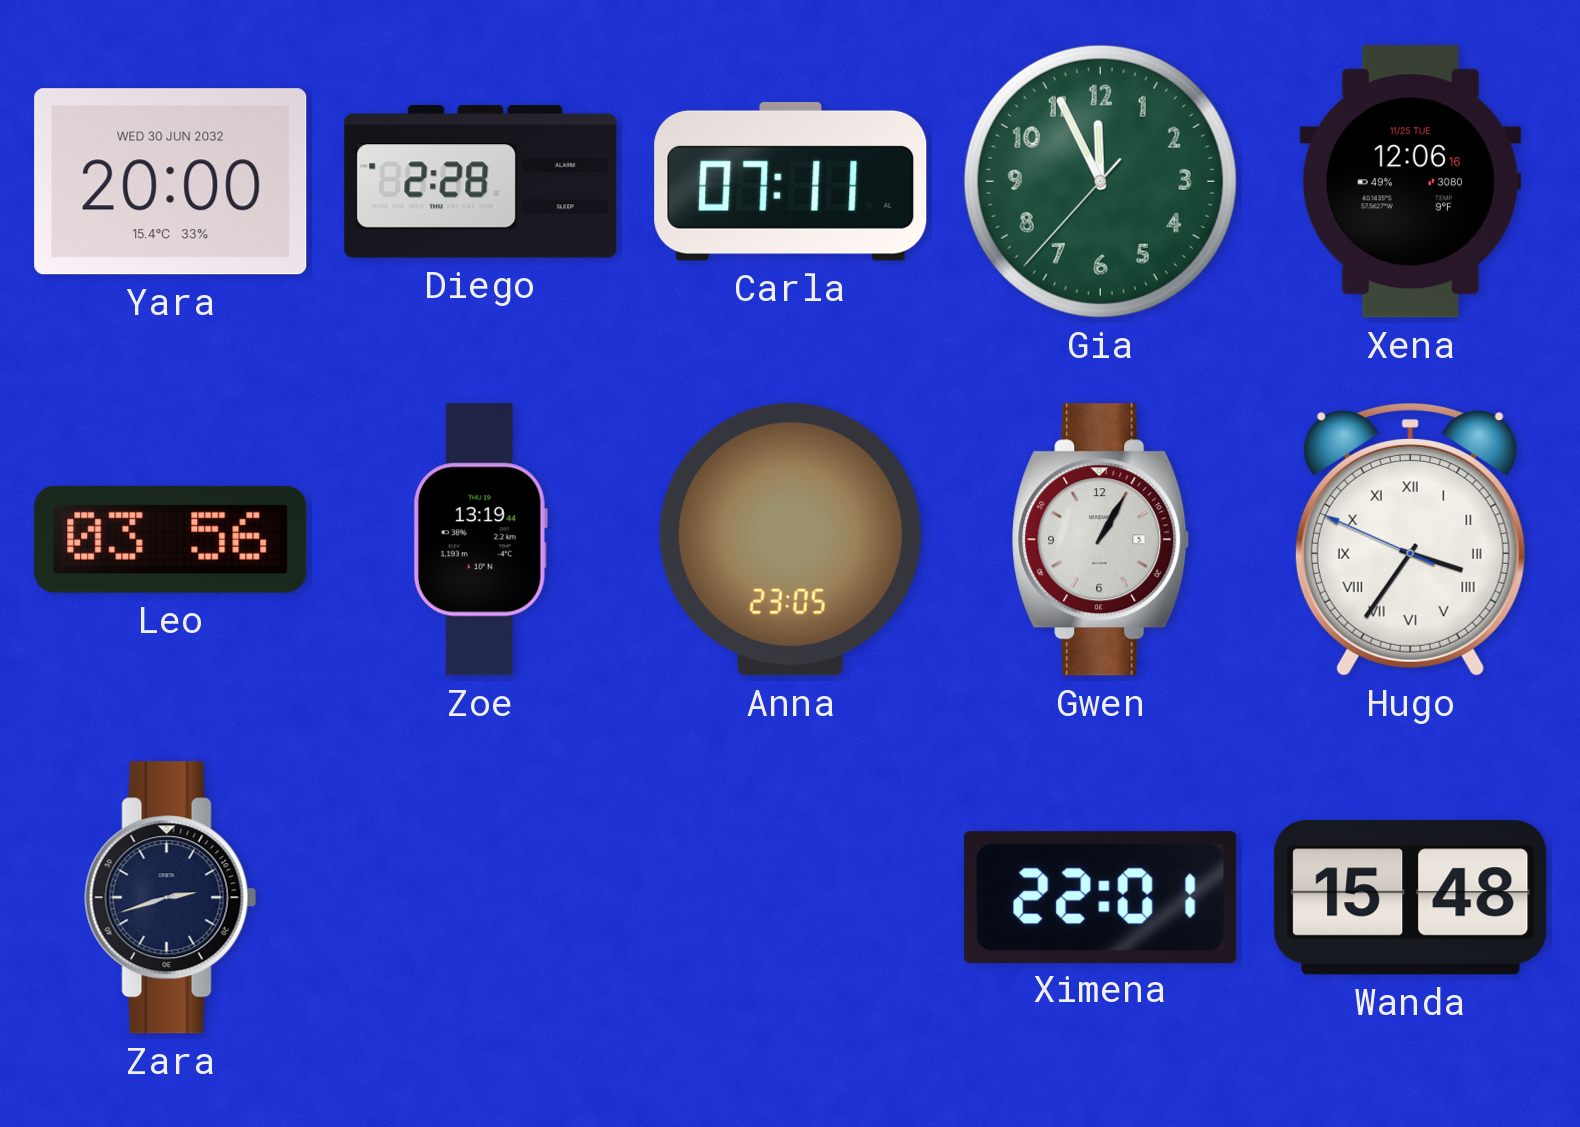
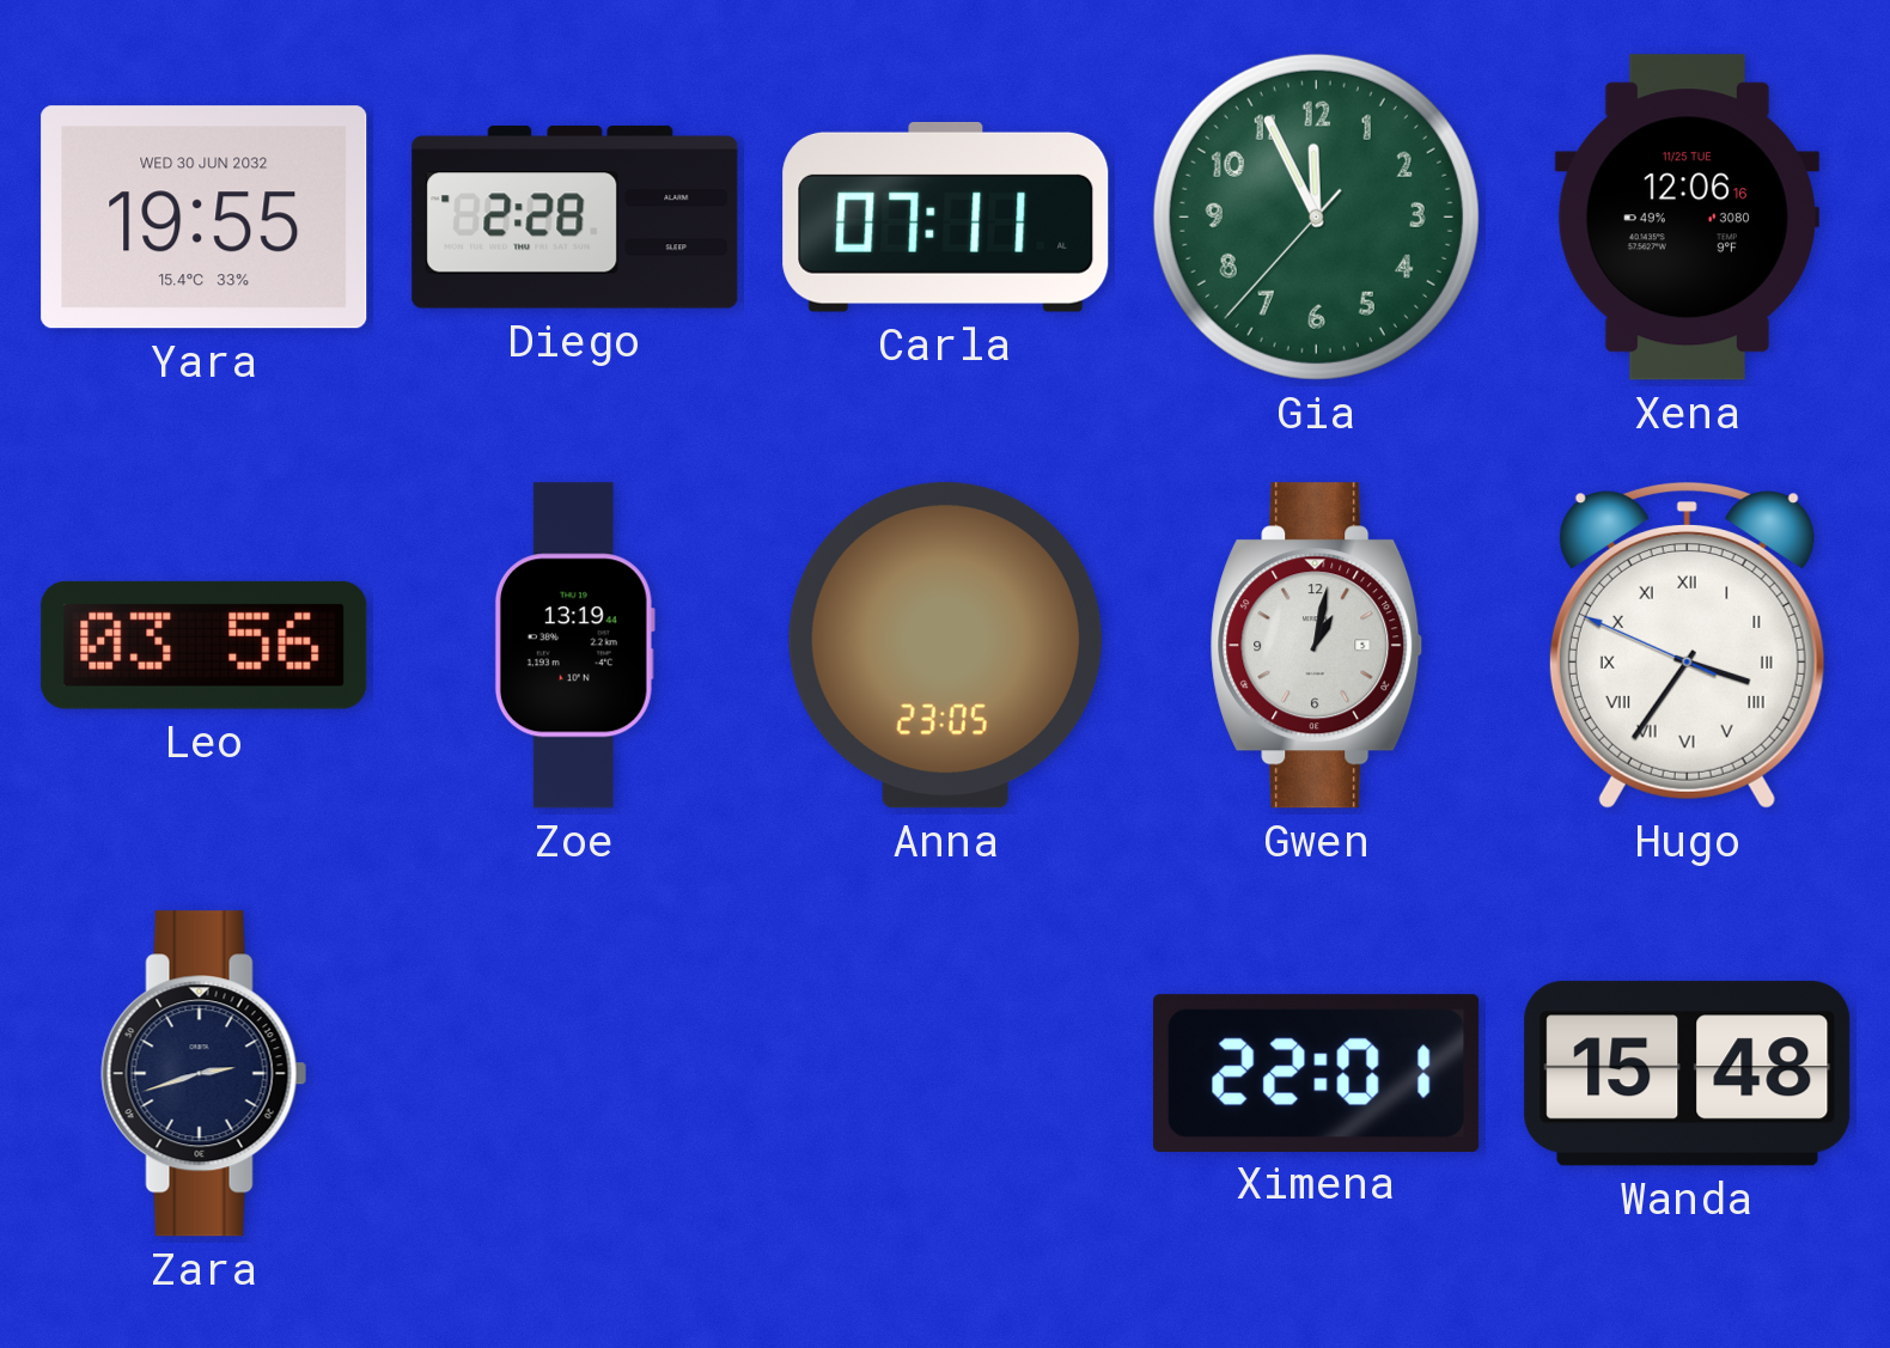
Yara: 20:00 -> 19:55 (205, 218)
Gwen: 1:05 -> 1:02 (1317, 646)
